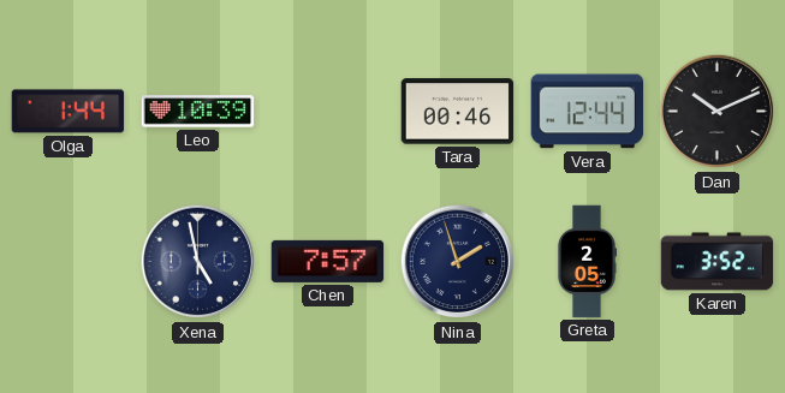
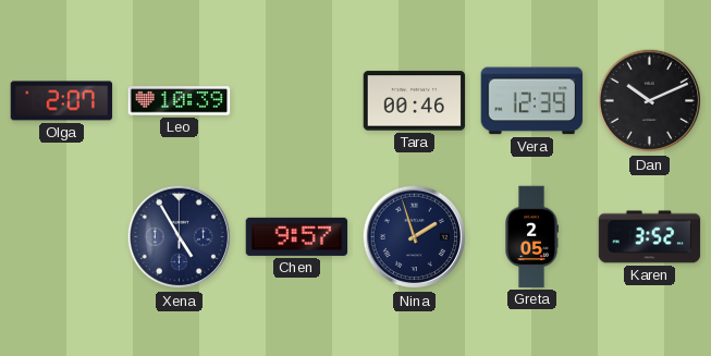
Olga: 1:44 -> 2:07 (62, 101)
Vera: 12:44 -> 12:39 (532, 101)
Xena: 4:58 -> 4:55 (180, 237)
Chen: 7:57 -> 9:57 (297, 236)
